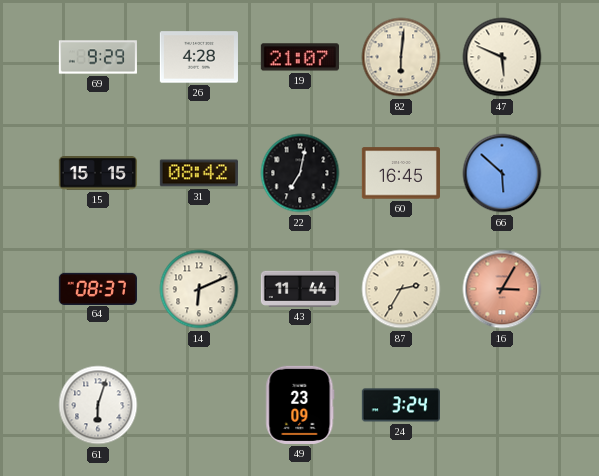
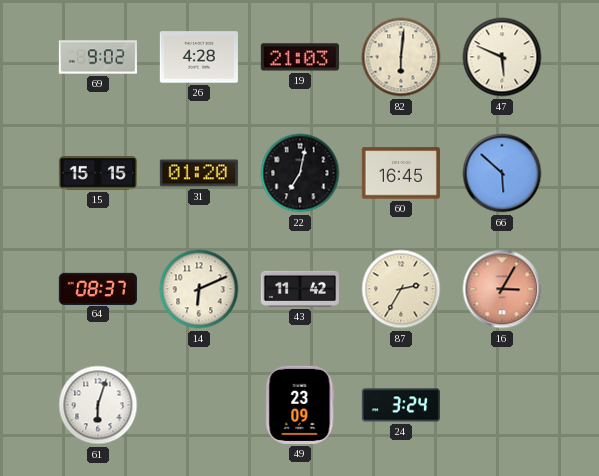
69: 9:29 -> 9:02 (98, 57)
19: 21:07 -> 21:03 (300, 57)
31: 08:42 -> 01:20 (199, 173)
43: 11:44 -> 11:42 (299, 289)
